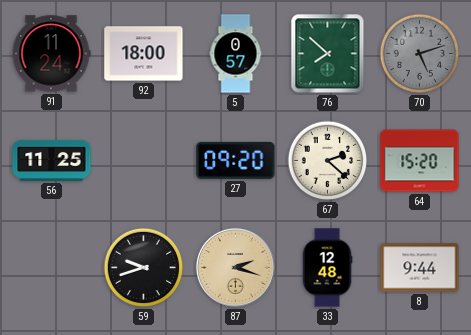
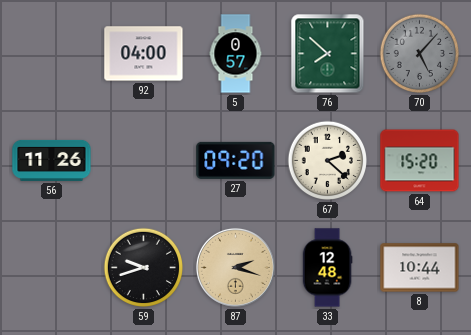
91: 11:24 -> none (51, 54)
92: 18:00 -> 04:00 (144, 54)
70: 5:12 -> 5:07 (420, 54)
56: 11:25 -> 11:26 (52, 160)
8: 9:44 -> 10:44 (420, 268)
